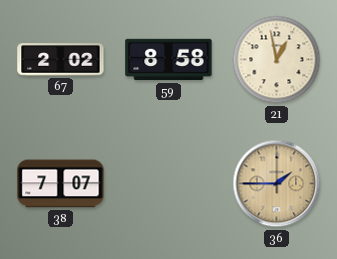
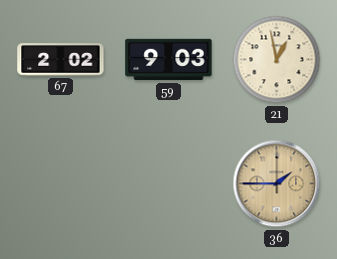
59: 8:58 -> 9:03 (169, 60)
38: 7:07 -> none (61, 184)
